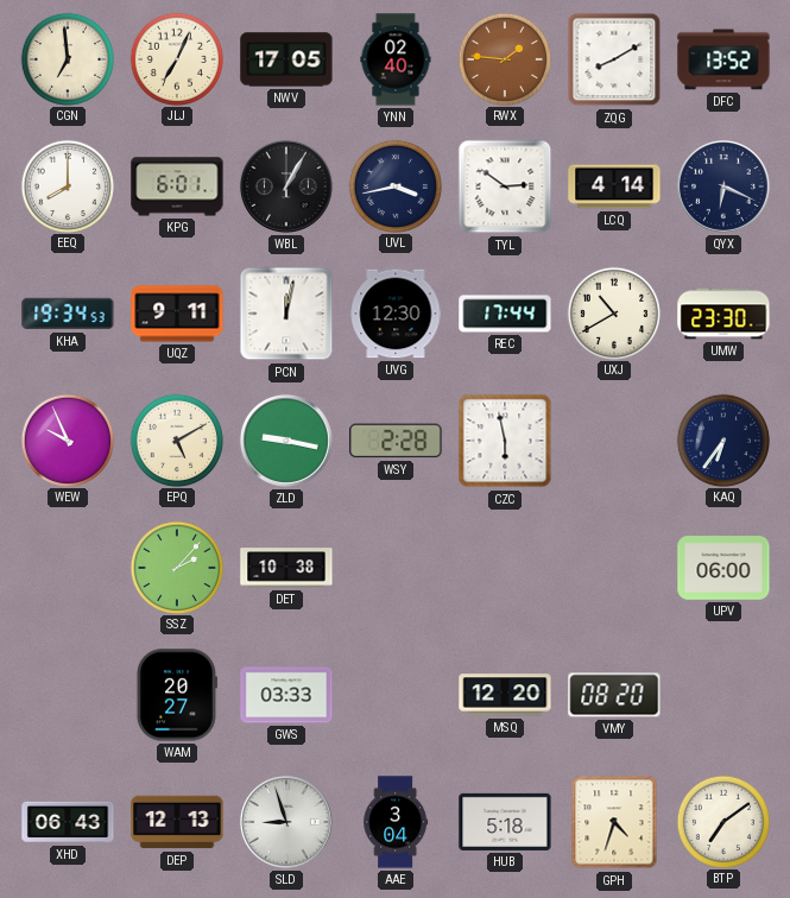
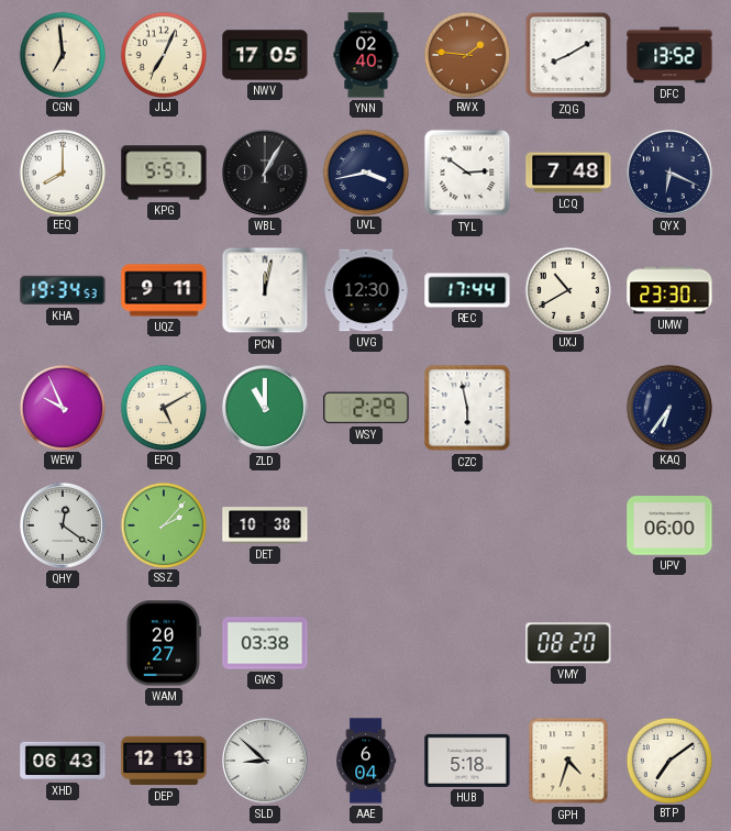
KPG: 6:01 -> 5:57 (164, 173)
LCQ: 4:14 -> 7:48 (568, 173)
ZLD: 9:17 -> 11:00 (265, 408)
WSY: 2:28 -> 2:29 (366, 408)
QHY: none -> 12:21 (63, 525)
GWS: 03:33 -> 03:38 (265, 643)
MSQ: 12:20 -> none (505, 695)
SLD: 8:57 -> 8:52 (265, 761)
AAE: 3:04 -> 6:04 (366, 761)
